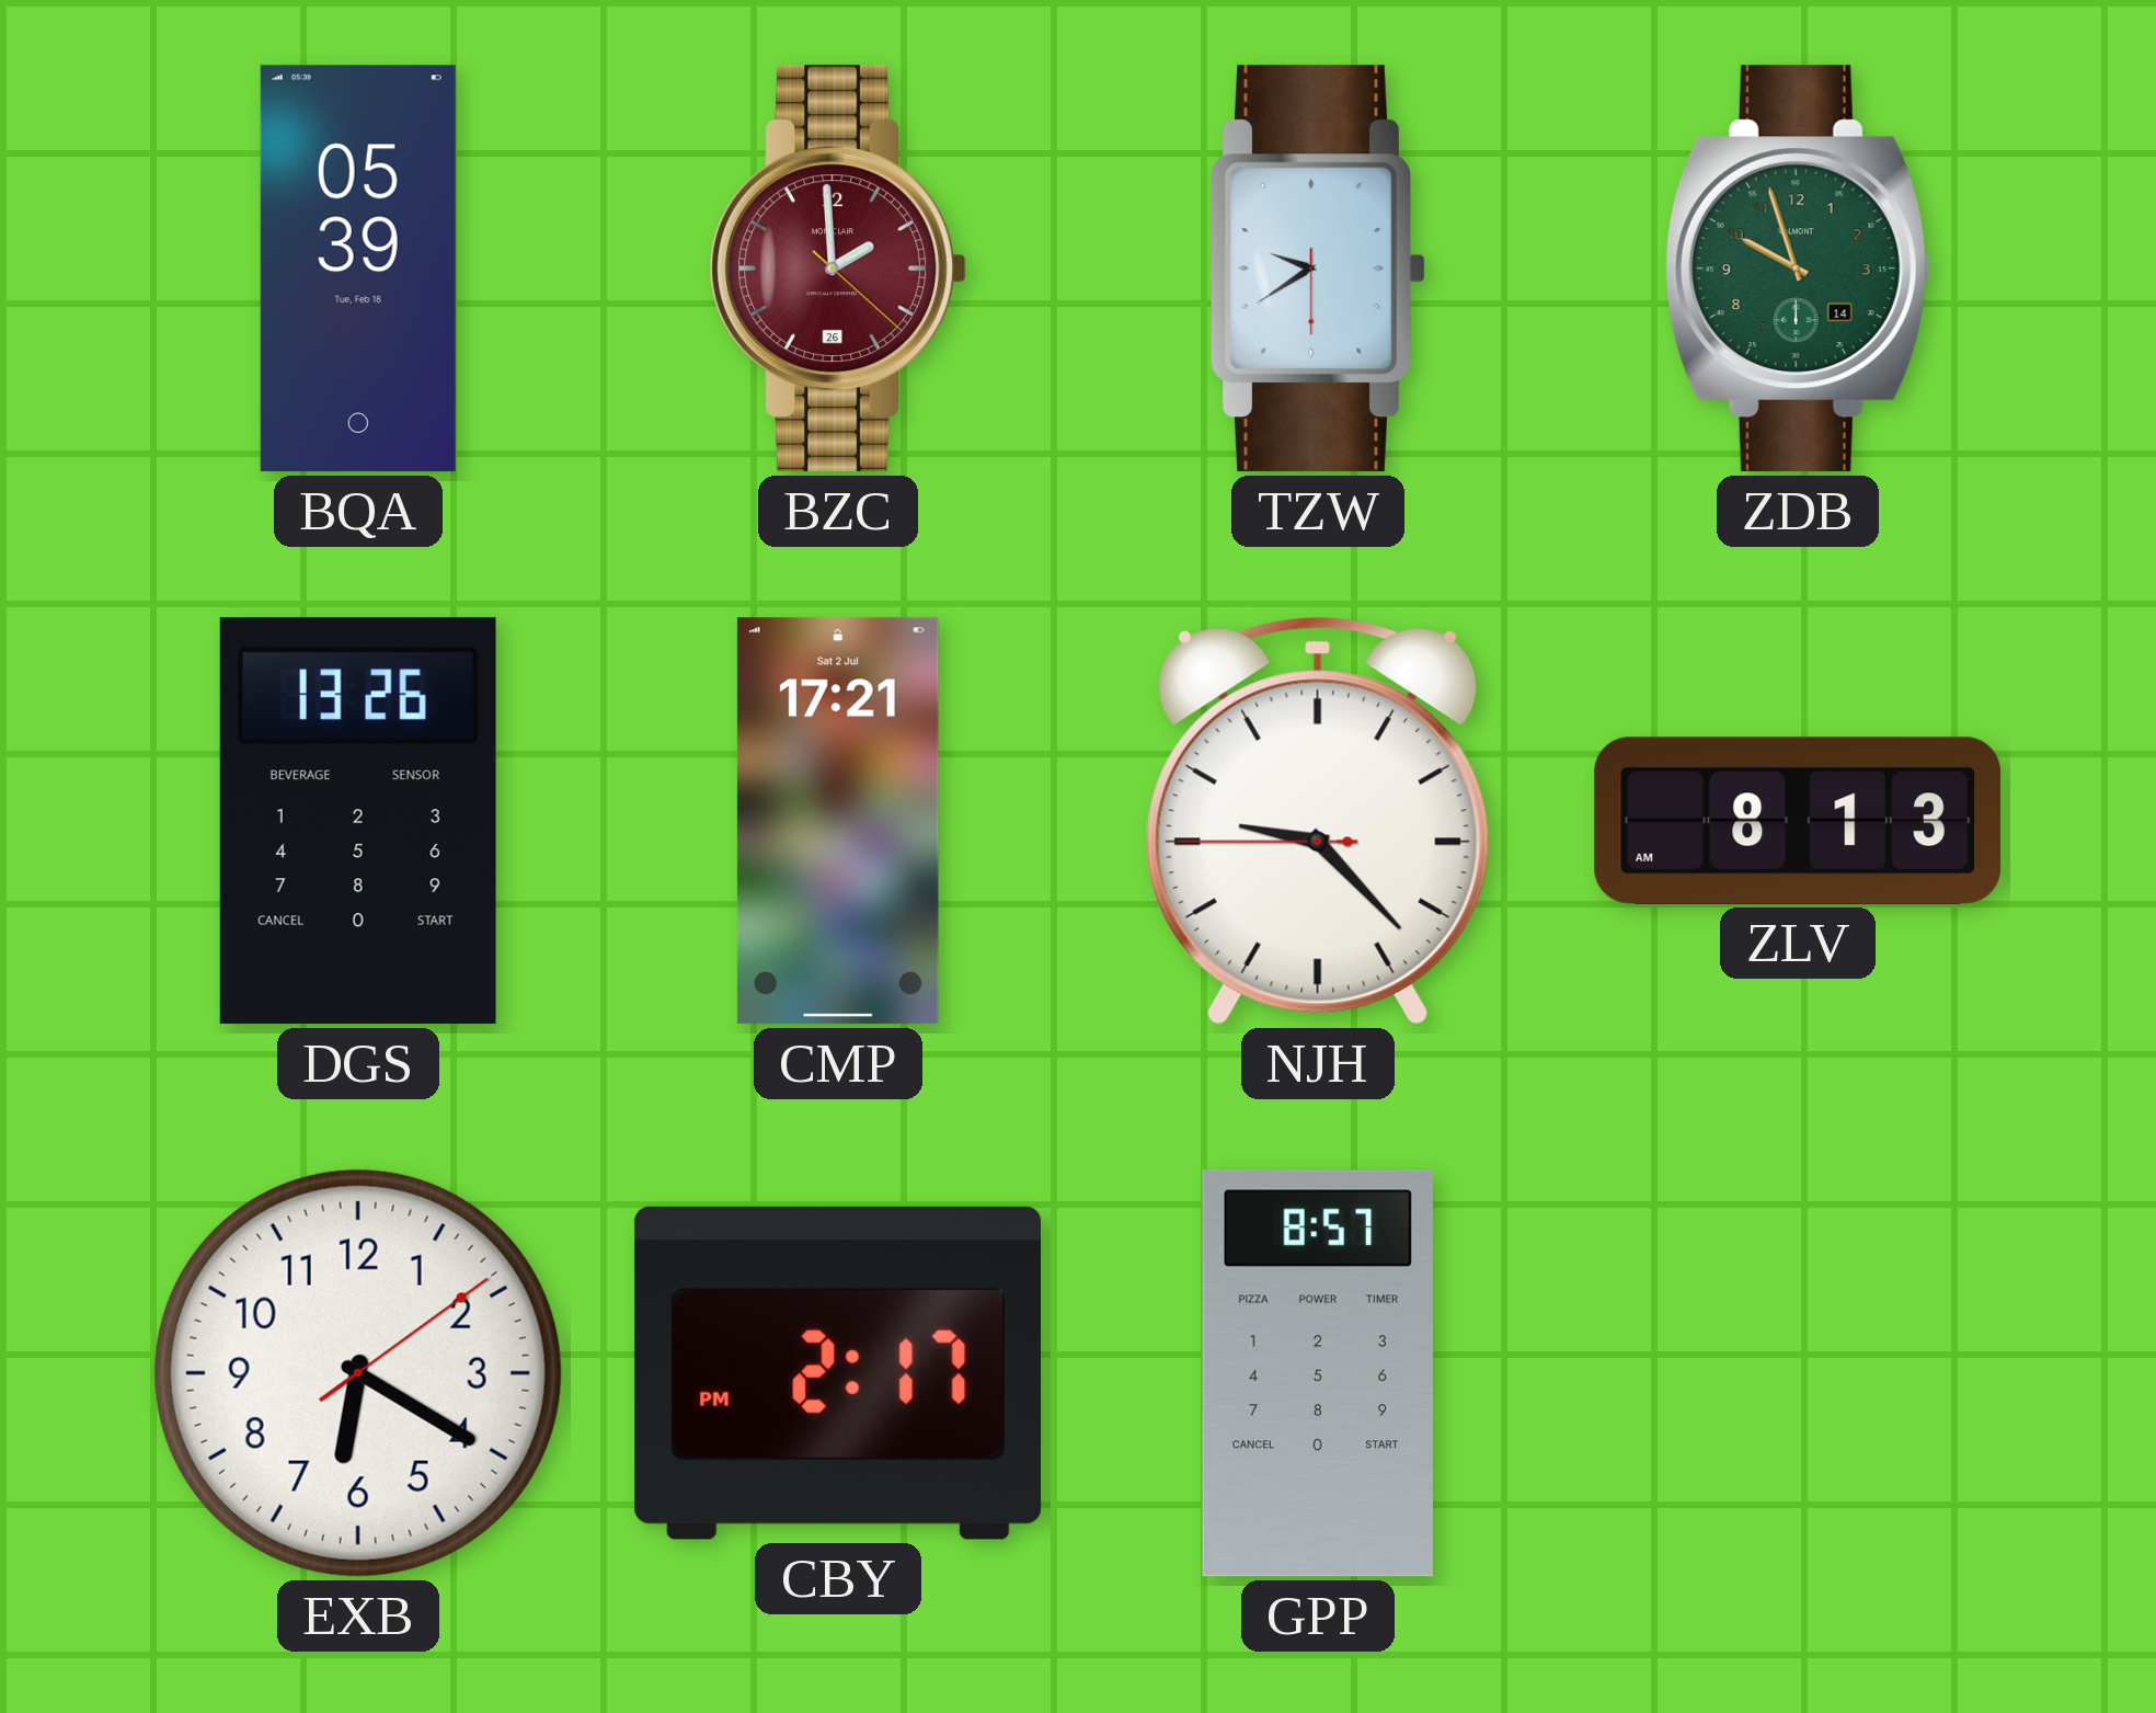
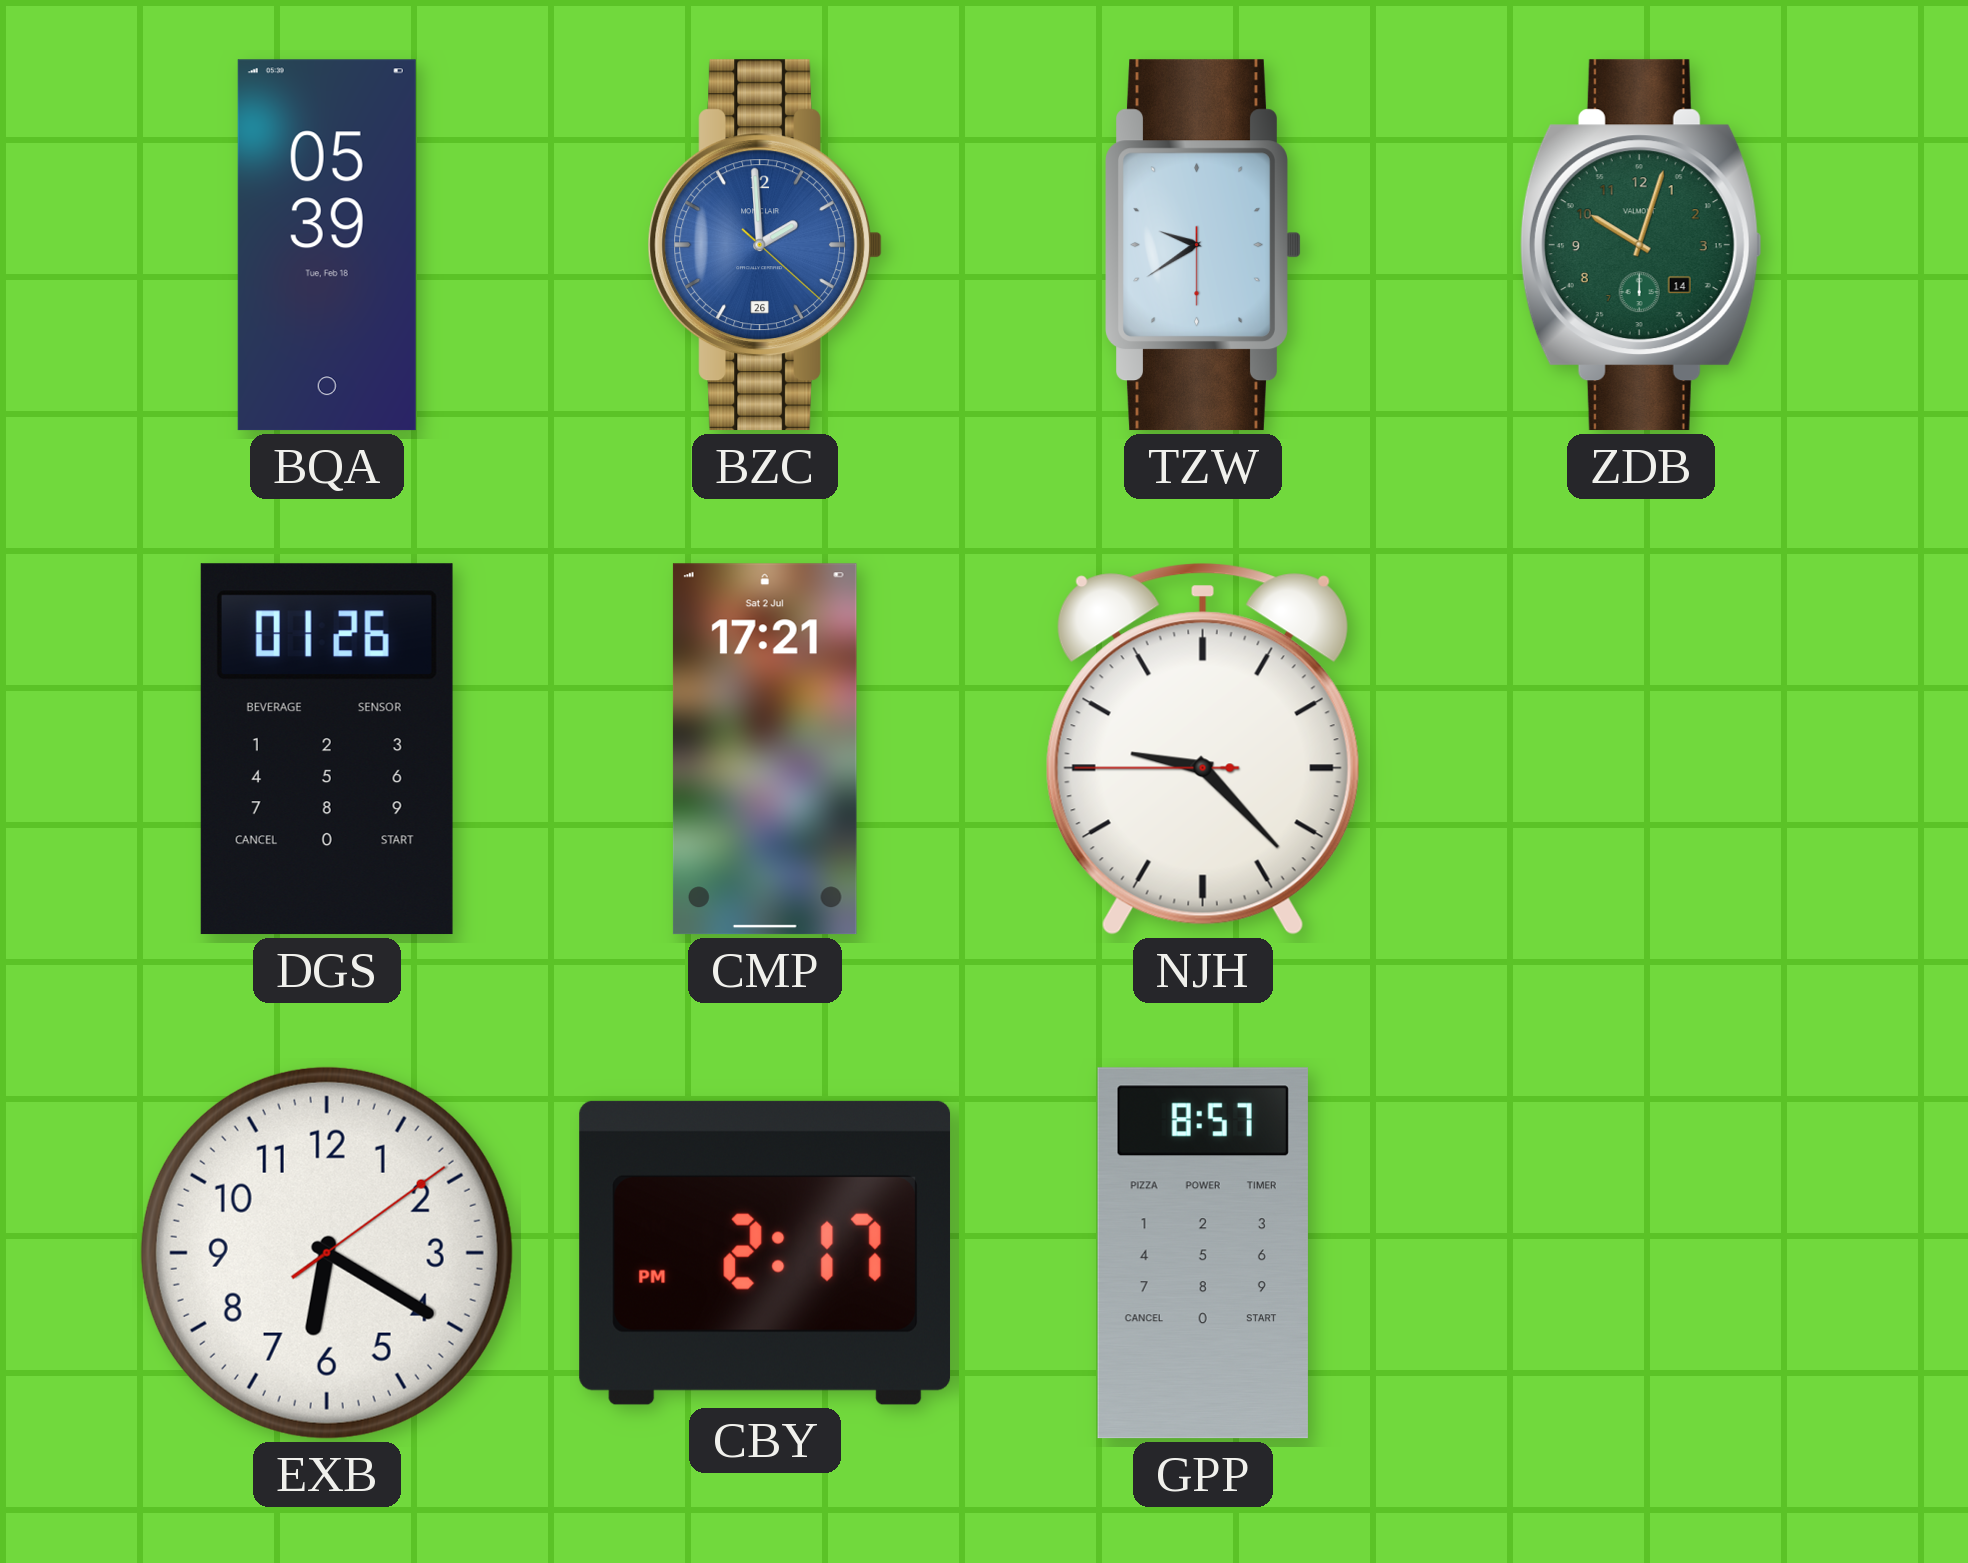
BZC dial: burgundy -> blue (764, 245)
ZDB: 9:57 -> 10:03 (1641, 245)
DGS: 13:26 -> 01:26 (327, 749)
ZLV: 8:13 -> none (1798, 821)
